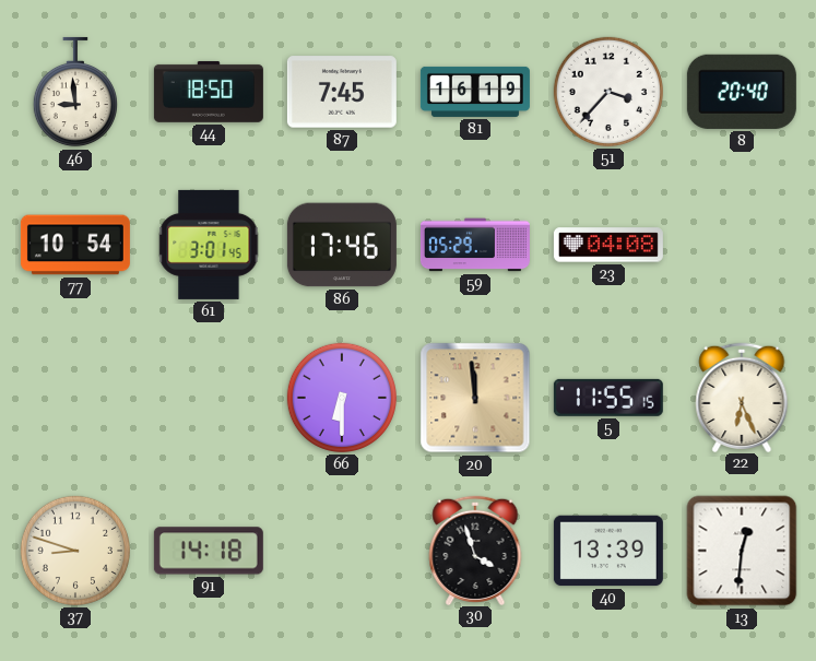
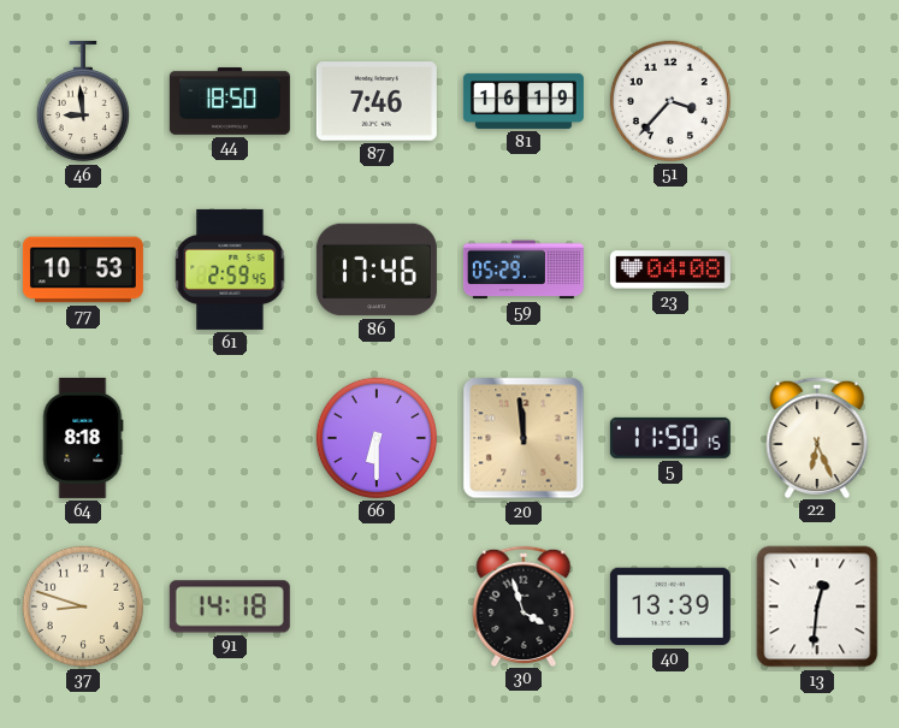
87: 7:45 -> 7:46 (377, 101)
8: 20:40 -> none (742, 92)
77: 10:54 -> 10:53 (83, 270)
61: 3:01 -> 2:59 (230, 270)
64: none -> 8:18 (83, 438)
5: 11:55 -> 11:50 (670, 438)
